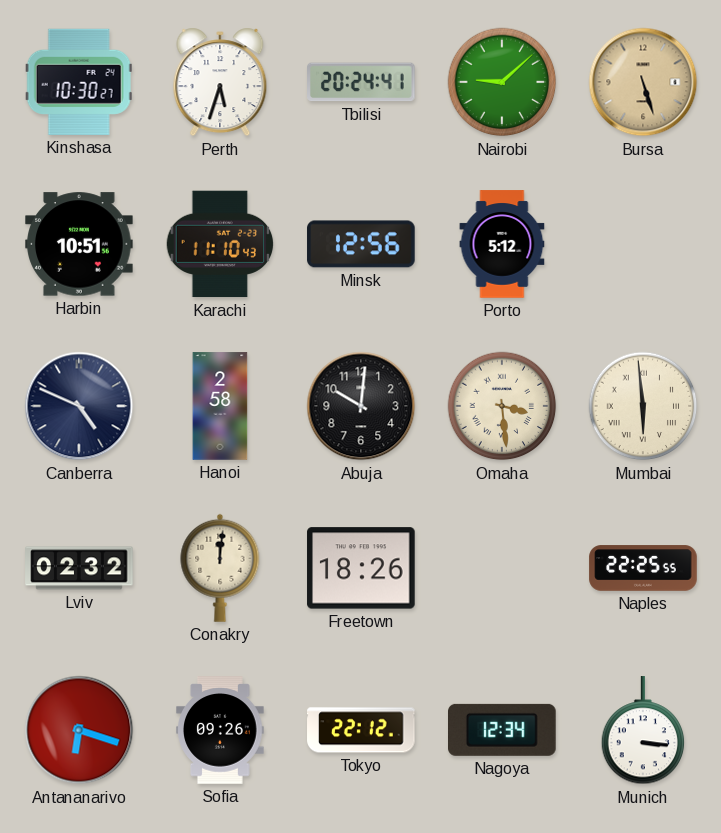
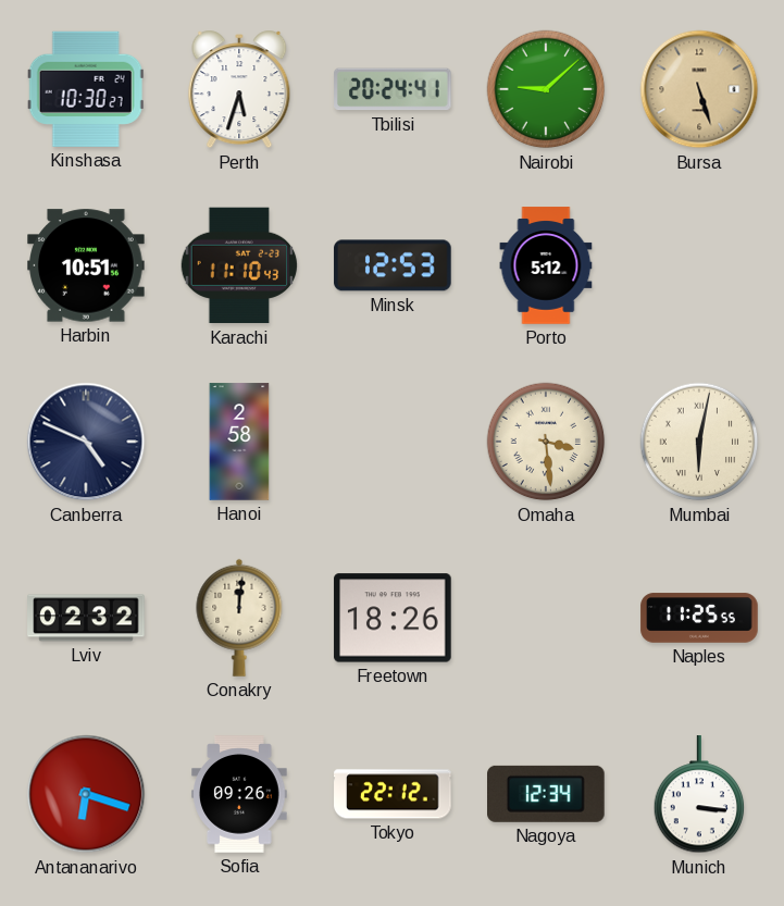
Minsk: 12:56 -> 12:53 (393, 265)
Abuja: 10:01 -> none (361, 406)
Mumbai: 5:59 -> 6:02 (699, 442)
Naples: 22:25 -> 11:25 (699, 618)
